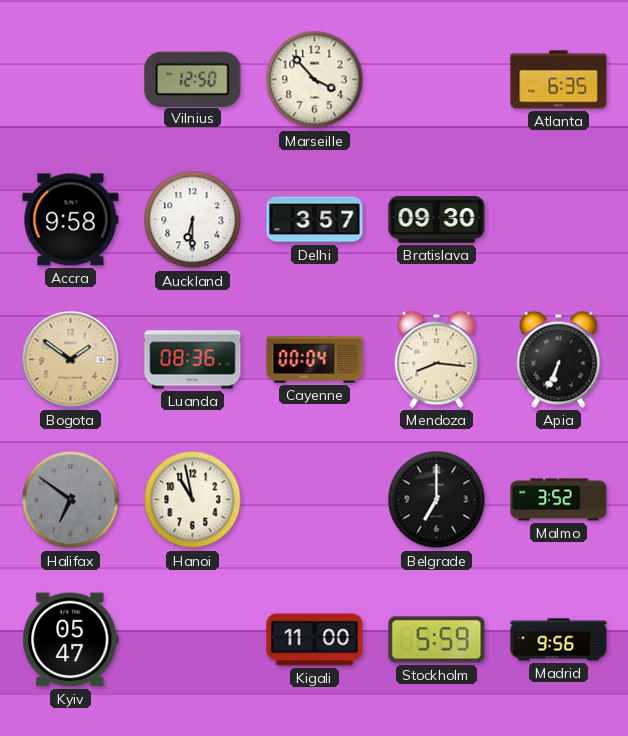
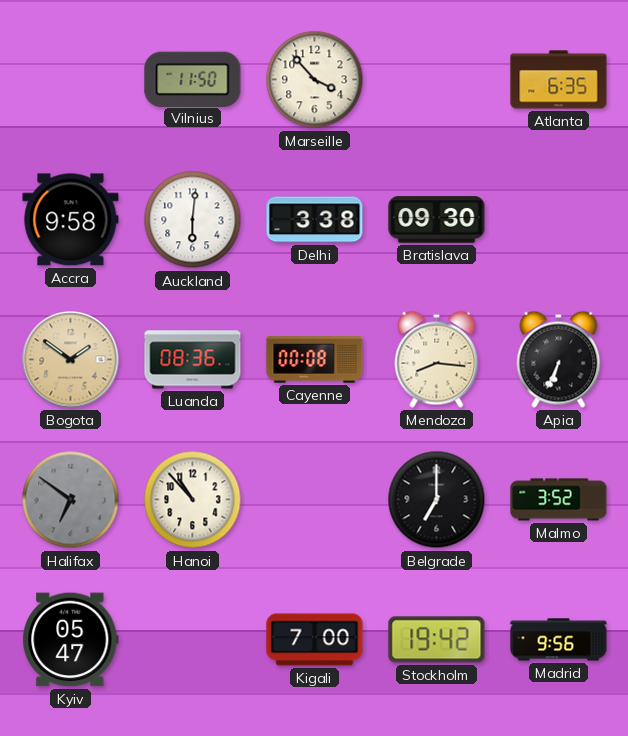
Vilnius: 12:50 -> 11:50 (193, 79)
Auckland: 6:30 -> 6:01 (193, 220)
Delhi: 3:57 -> 3:38 (315, 220)
Cayenne: 00:04 -> 00:08 (315, 360)
Hanoi: 10:58 -> 10:53 (193, 500)
Kigali: 11:00 -> 7:00 (315, 640)
Stockholm: 5:59 -> 19:42 (437, 640)
